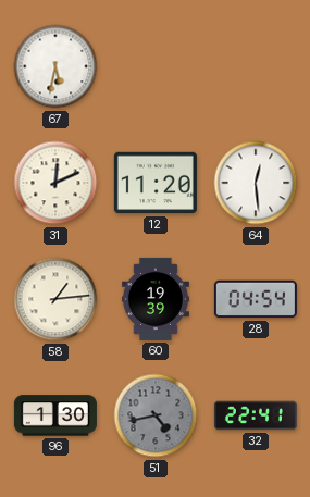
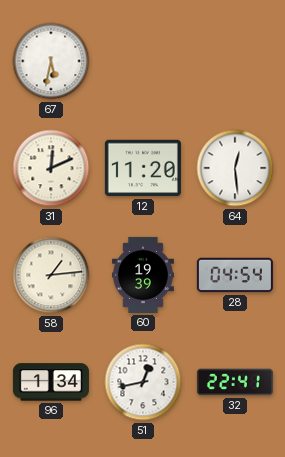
96: 1:30 -> 1:34 (51, 382)
51: 4:43 -> 12:43 (143, 382)
51 dial: grey -> white (143, 382)
